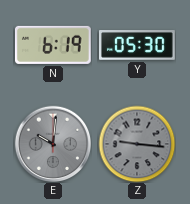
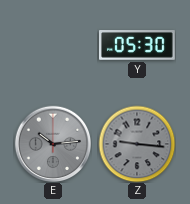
N: 6:19 -> none (53, 45)
E: 10:01 -> 10:14 (53, 144)
